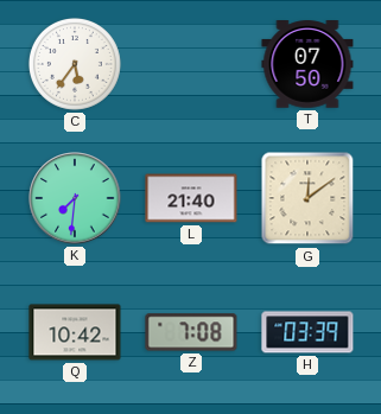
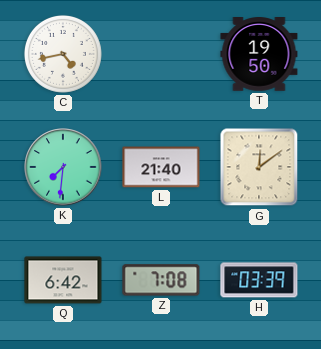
C: 5:36 -> 4:43 (63, 54)
T: 07:50 -> 19:50 (259, 55)
Q: 10:42 -> 6:42 (63, 280)
